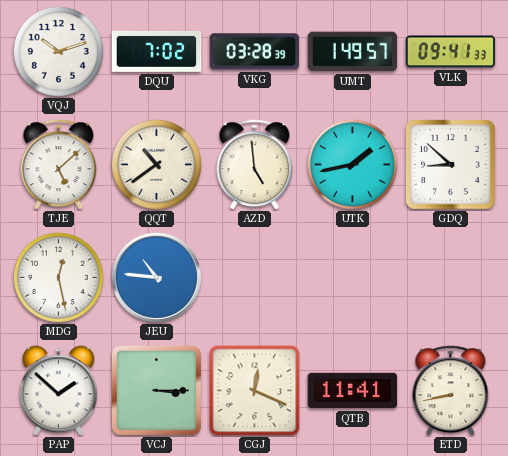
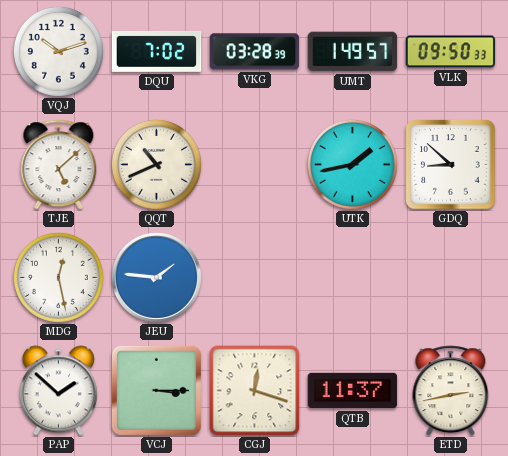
VLK: 09:41 -> 09:50 (451, 52)
QQT: 10:39 -> 10:41 (156, 164)
AZD: 4:59 -> none (255, 165)
JEU: 10:46 -> 1:46 (156, 277)
CGJ: 12:19 -> 12:18 (255, 391)
QTB: 11:41 -> 11:37 (353, 391)
ETD: 8:43 -> 2:43 (451, 391)
